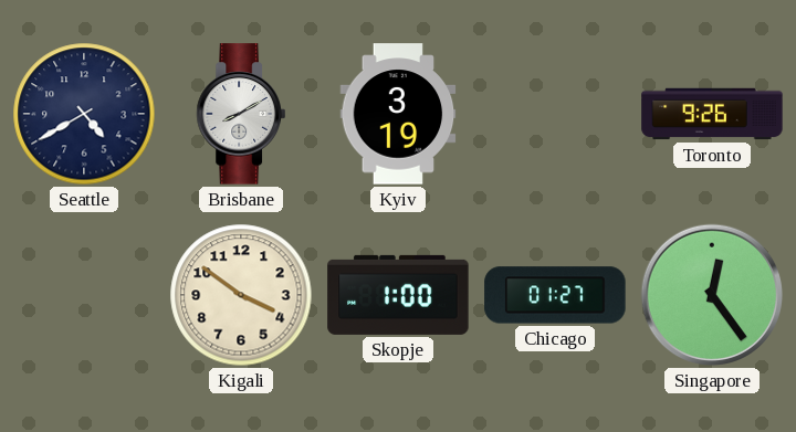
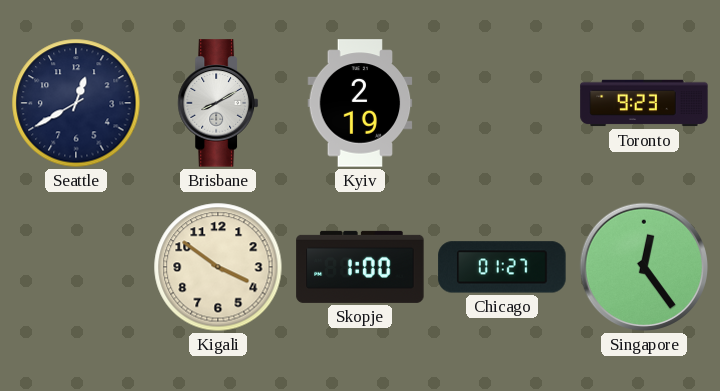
Seattle: 4:40 -> 12:40 (76, 103)
Kyiv: 3:19 -> 2:19 (360, 103)
Toronto: 9:26 -> 9:23 (644, 103)
